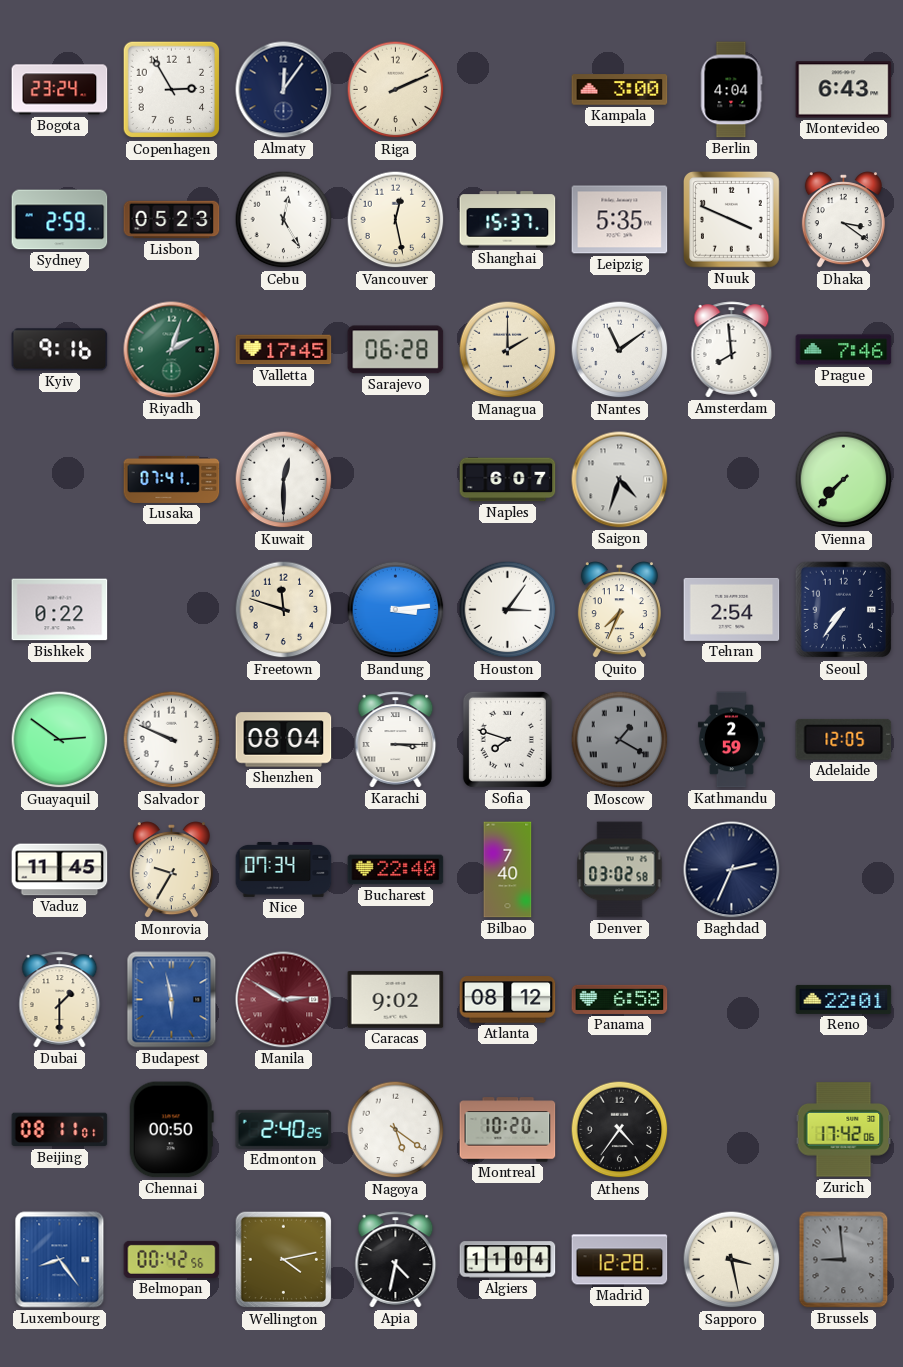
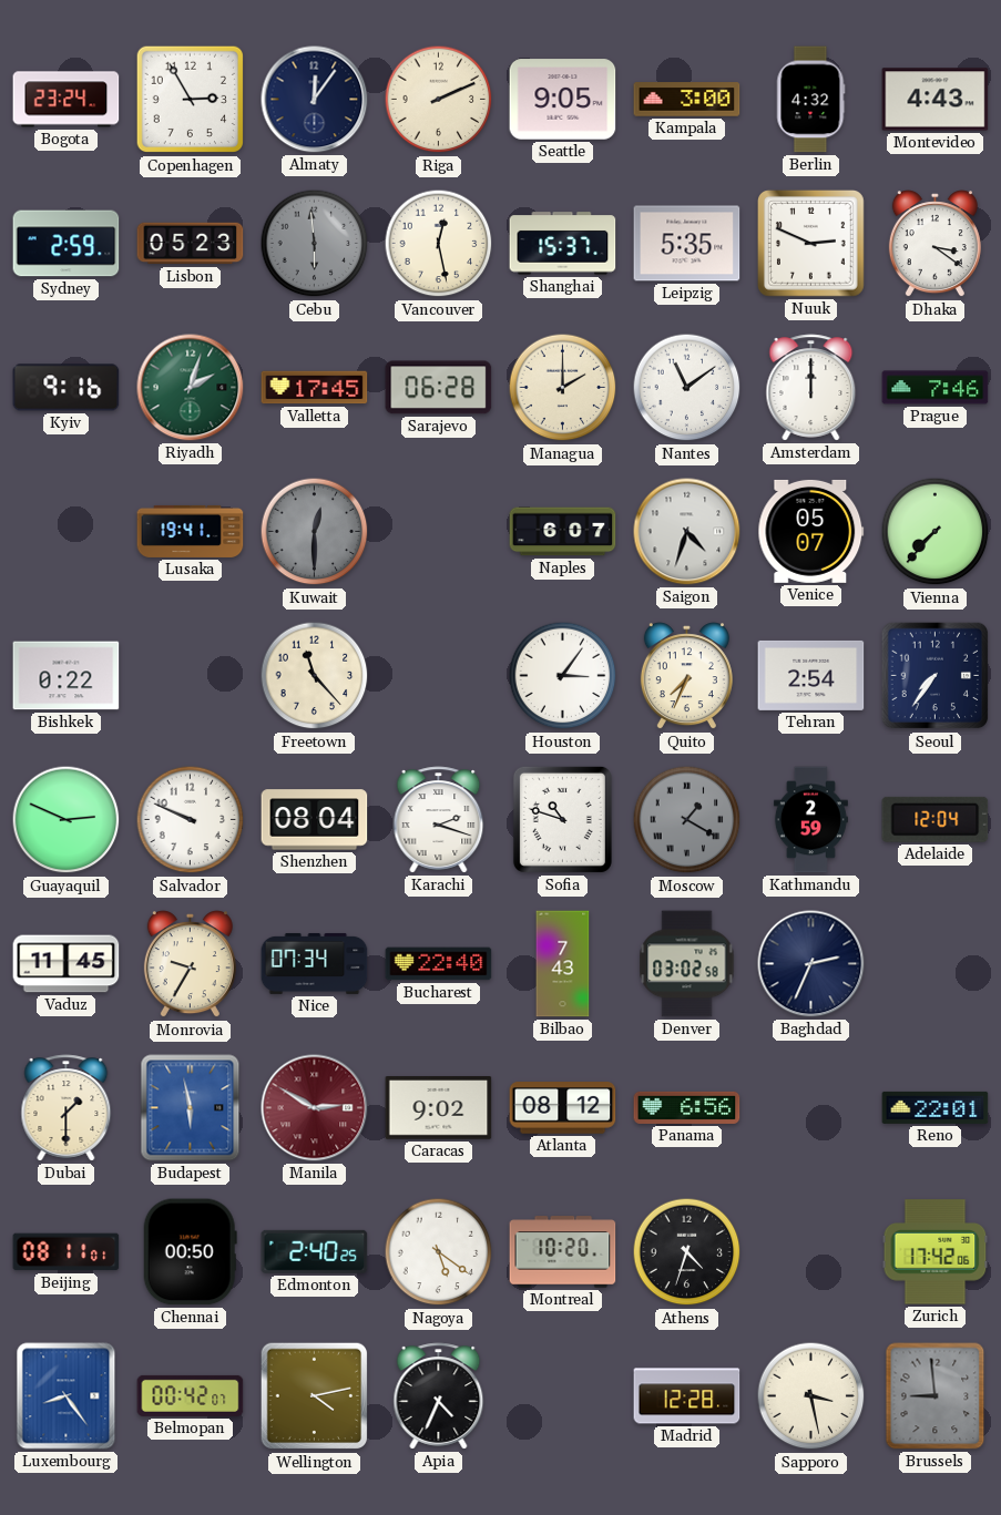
Seattle: none -> 9:05 (563, 100)
Berlin: 4:04 -> 4:32 (810, 100)
Montevideo: 6:43 -> 4:43 (936, 100)
Cebu: 12:25 -> 5:59 (315, 244)
Cebu dial: white -> grey (315, 244)
Nuuk: 3:49 -> 2:49 (811, 244)
Amsterdam: 7:59 -> 12:00 (811, 388)
Lusaka: 07:41 -> 19:41 (191, 531)
Kuwait dial: white -> grey (315, 532)
Venice: none -> 05:07 (811, 531)
Freetown: 11:48 -> 11:23 (315, 676)
Bandung: 3:14 -> none (396, 610)
Guayaquil: 2:51 -> 2:49 (67, 820)
Karachi: 3:15 -> 2:18 (439, 820)
Sofia: 7:48 -> 10:48 (562, 819)
Adelaide: 12:05 -> 12:04 (936, 819)
Bilbao: 7:40 -> 7:43 (563, 964)
Panama: 6:58 -> 6:56 (687, 1107)
Athens: 4:36 -> 4:33 (687, 1252)
Belmopan: 00:42:56 -> 00:42:07 (191, 1395)
Apia: 4:32 -> 4:34 (439, 1396)
Algiers: 11:04 -> none (508, 1260)
